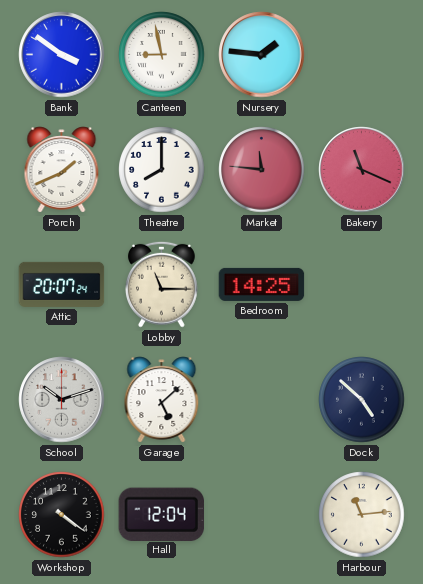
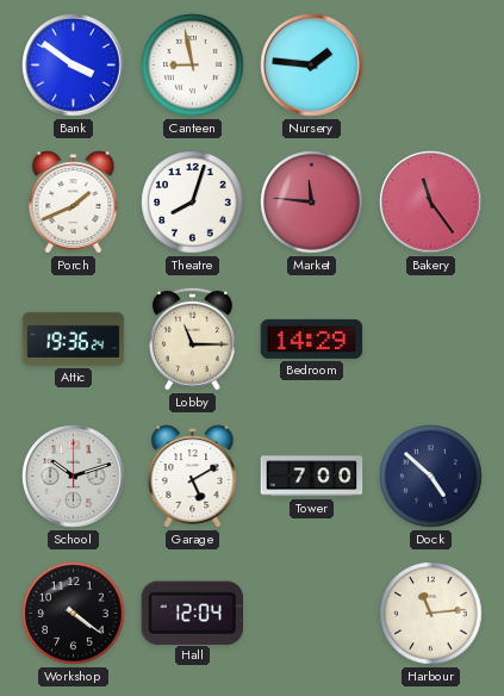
Theatre: 8:00 -> 8:03 (193, 203)
Bakery: 11:19 -> 11:24 (431, 203)
Attic: 20:07 -> 19:36 (74, 338)
Bedroom: 14:25 -> 14:29 (312, 338)
Garage: 5:08 -> 5:10 (193, 477)
Tower: none -> 7:00 (312, 477)
